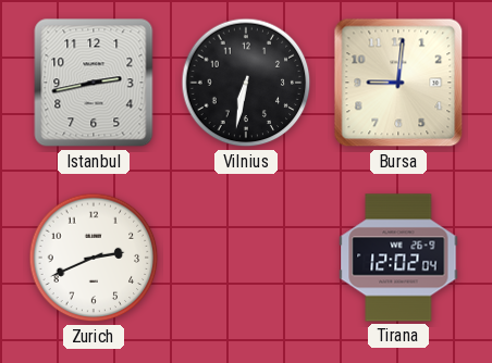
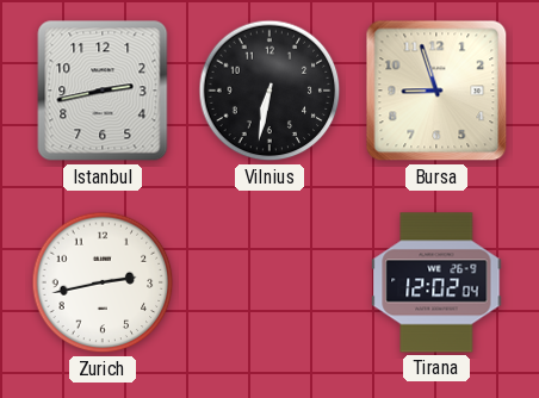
Bursa: 9:01 -> 8:57 (436, 91)
Zurich: 2:41 -> 2:43 (103, 282)
